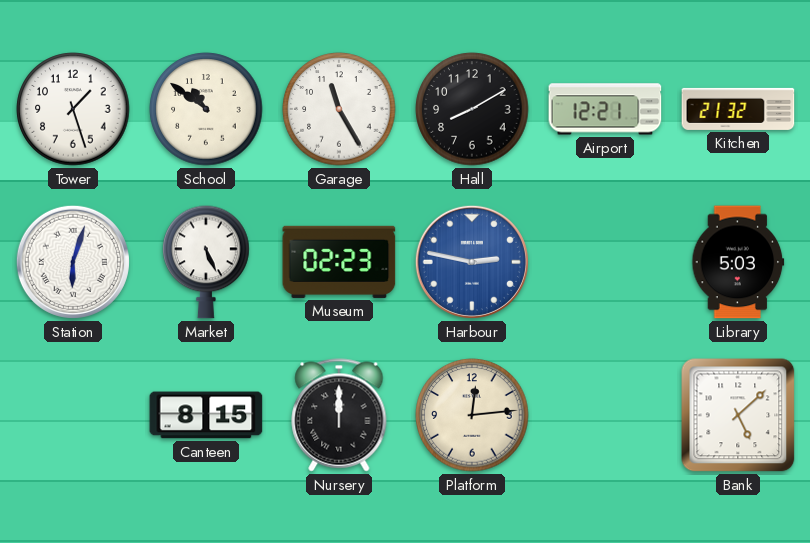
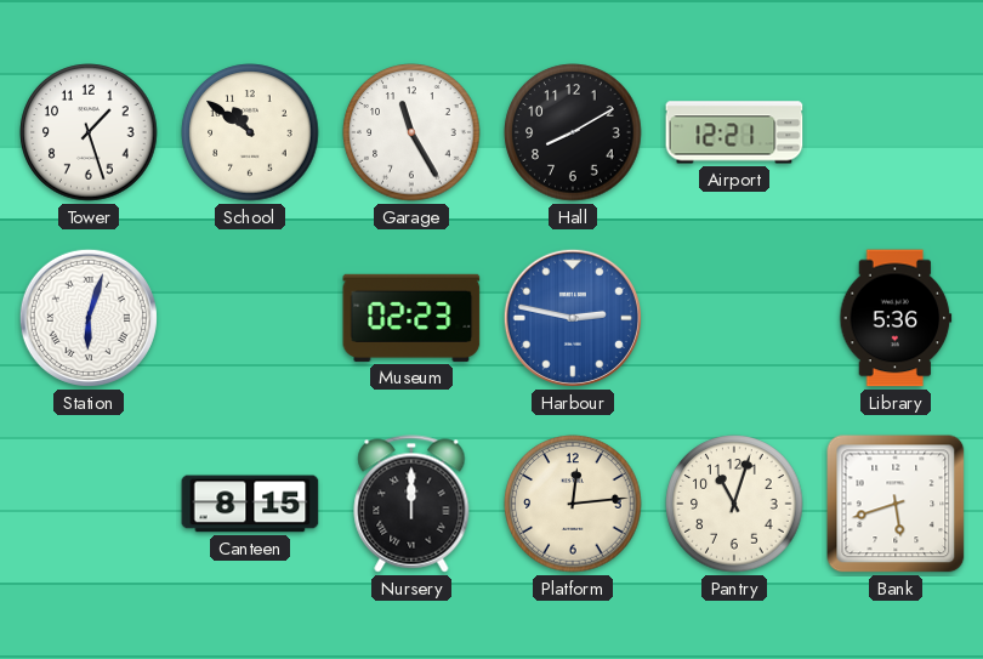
Kitchen: 21:32 -> none (738, 109)
Market: 5:26 -> none (206, 262)
Library: 5:03 -> 5:36 (896, 318)
Pantry: none -> 11:03 (734, 504)
Bank: 5:08 -> 5:42 (896, 504)
